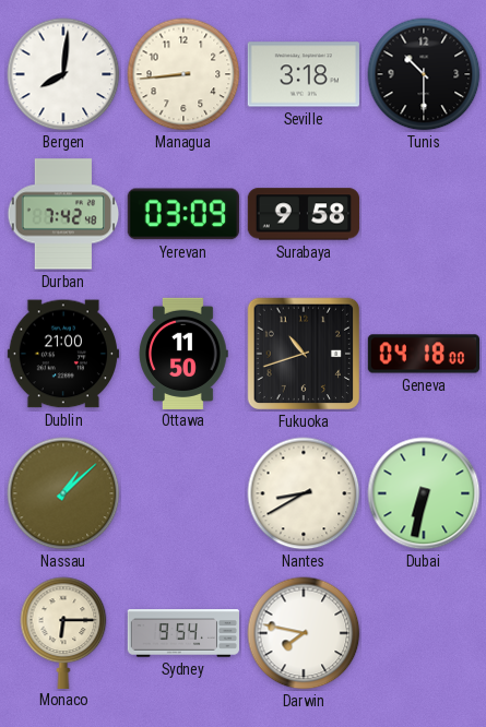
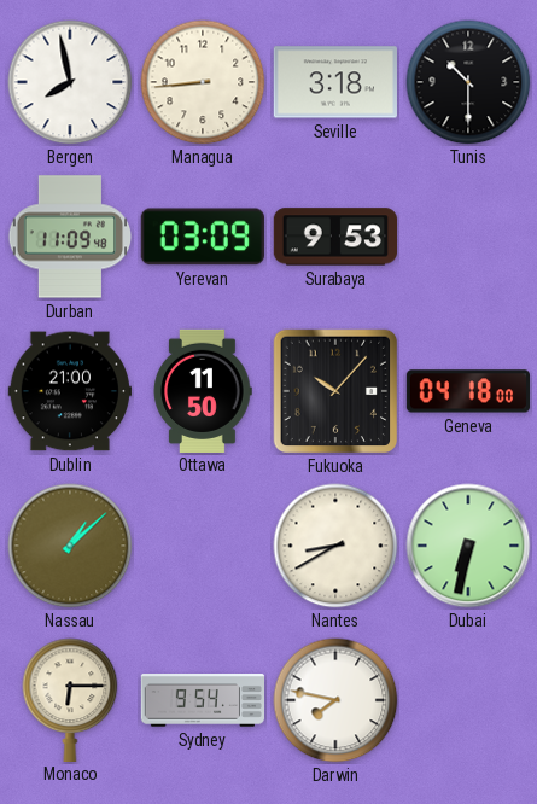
Bergen: 8:01 -> 7:58 (70, 82)
Durban: 7:42 -> 11:09 (70, 237)
Surabaya: 9:58 -> 9:53 (334, 237)
Fukuoka: 10:42 -> 10:07 (335, 391)
